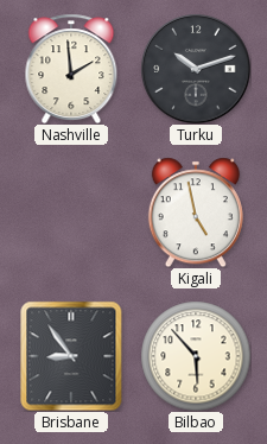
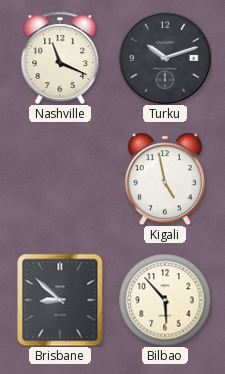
Nashville: 1:59 -> 11:19 (60, 58)
Brisbane: 8:54 -> 8:52 (60, 300)
